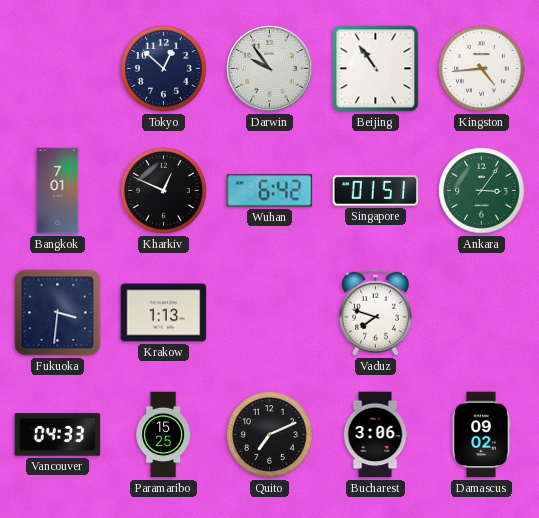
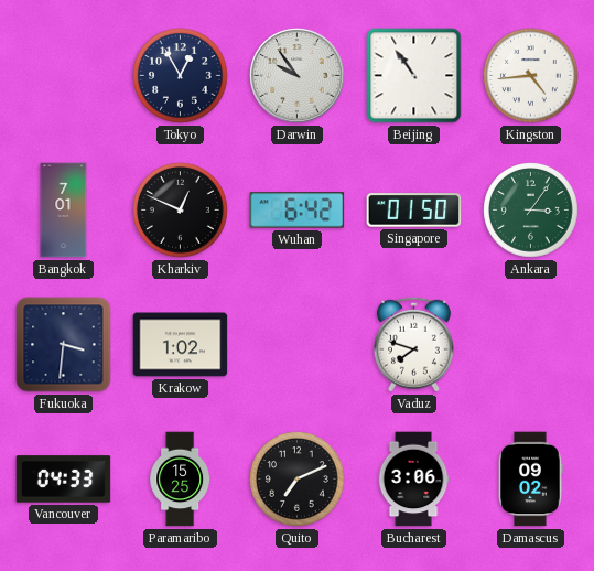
Tokyo: 12:52 -> 12:55 (181, 76)
Singapore: 01:51 -> 01:50 (414, 211)
Krakow: 1:13 -> 1:02 (181, 345)
